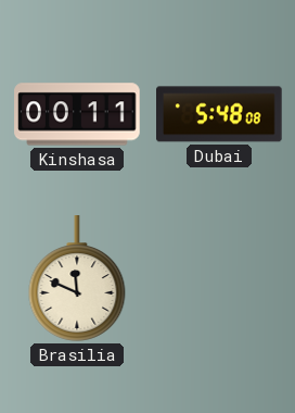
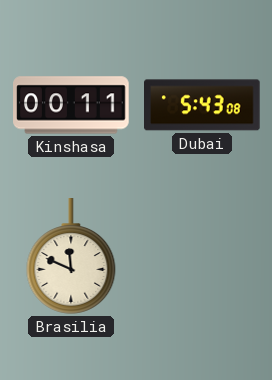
Dubai: 5:48 -> 5:43 (203, 105)
